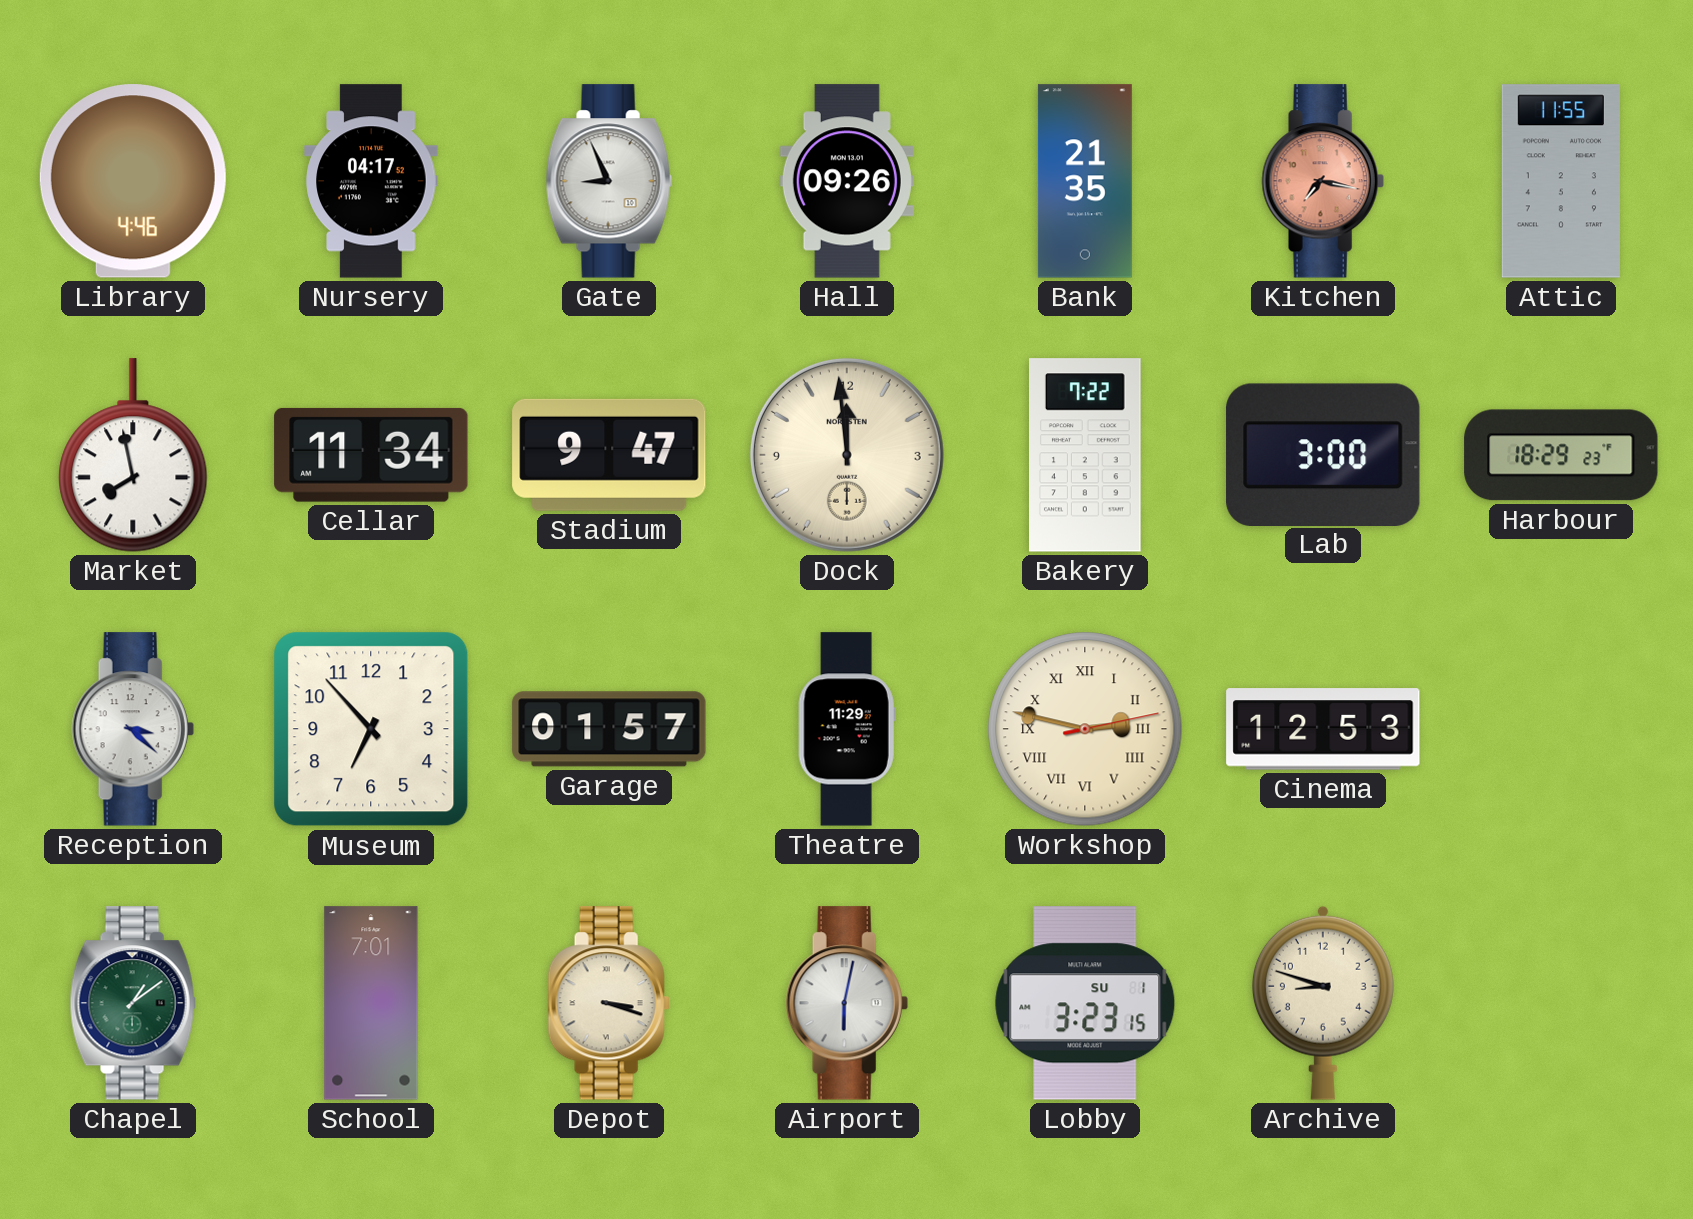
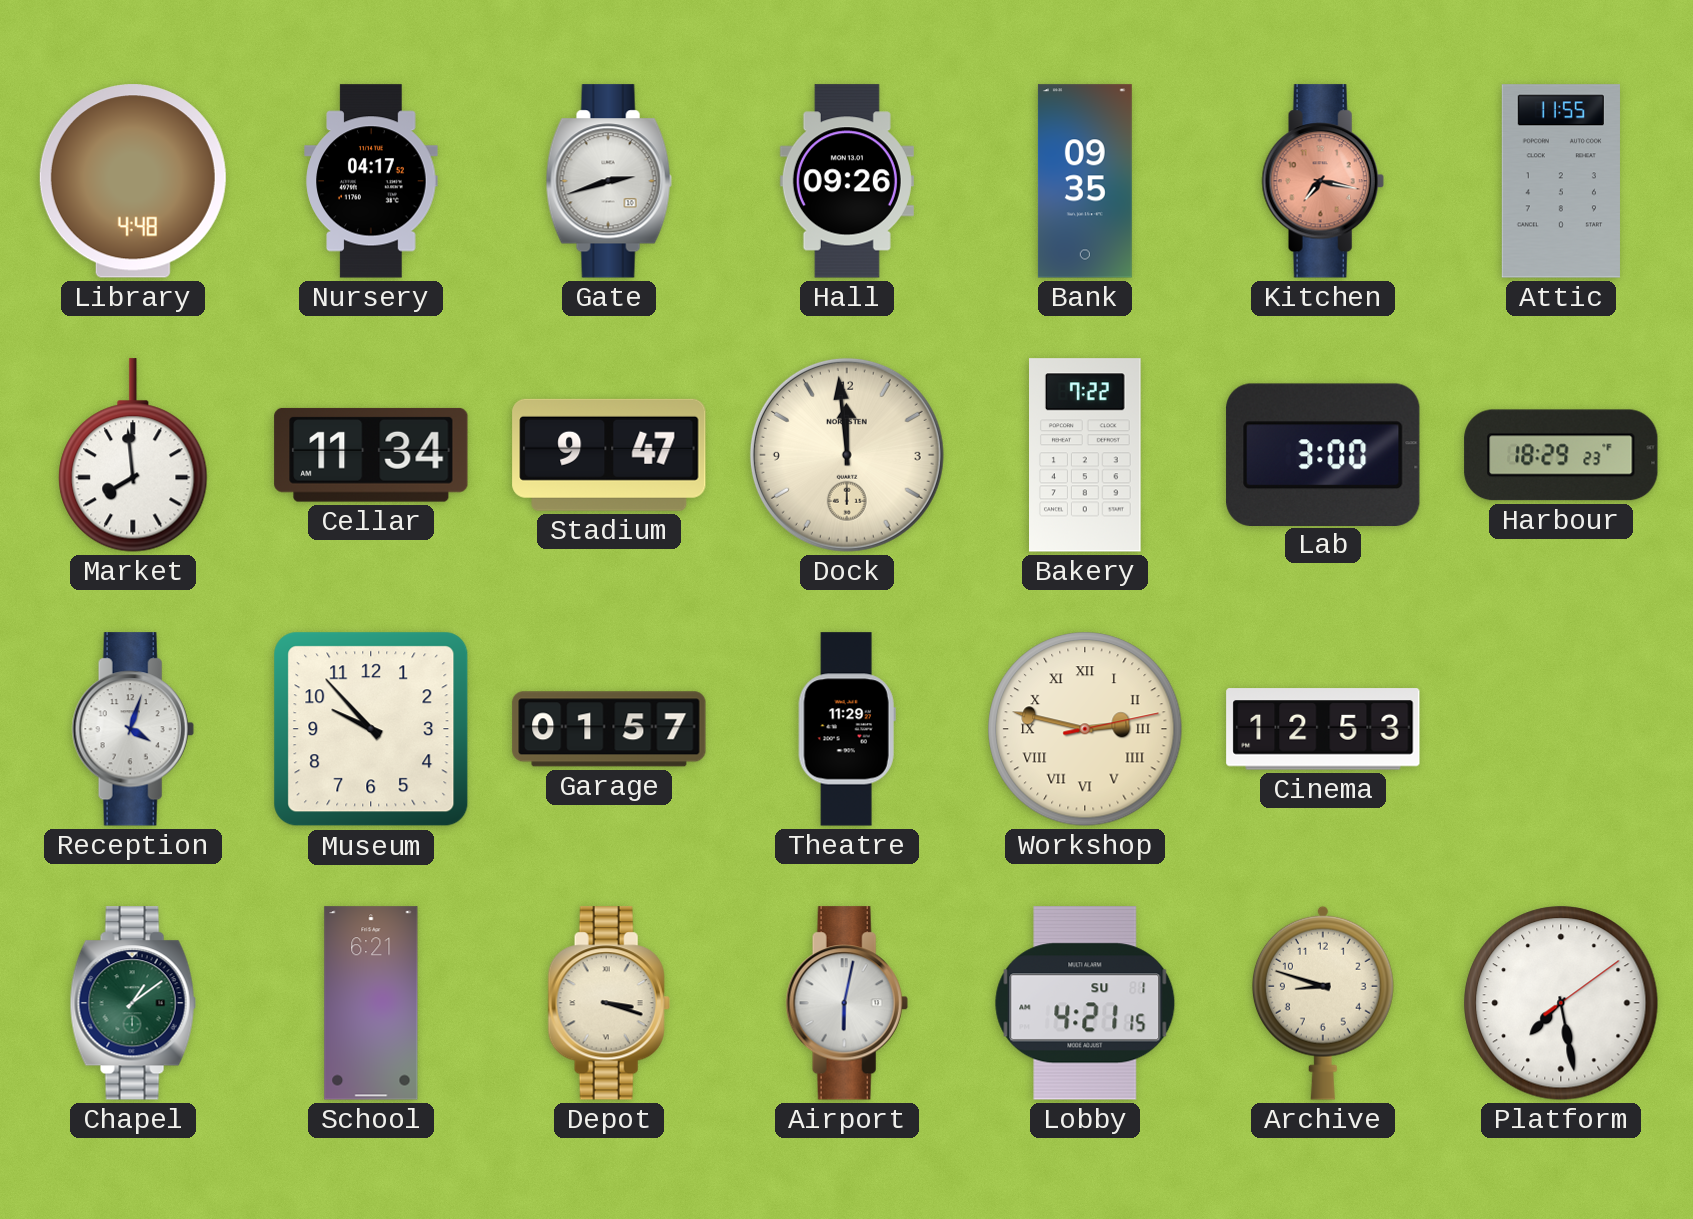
Library: 4:46 -> 4:48 (133, 181)
Gate: 8:56 -> 2:42 (609, 181)
Bank: 21:35 -> 09:35 (1085, 181)
Market: 7:58 -> 7:59 (133, 455)
Reception: 3:22 -> 4:03 (133, 729)
Museum: 6:53 -> 9:53 (371, 729)
School: 7:01 -> 6:21 (371, 1003)
Lobby: 3:23 -> 4:21 (1085, 1003)
Platform: none -> 7:28 (1561, 1003)
